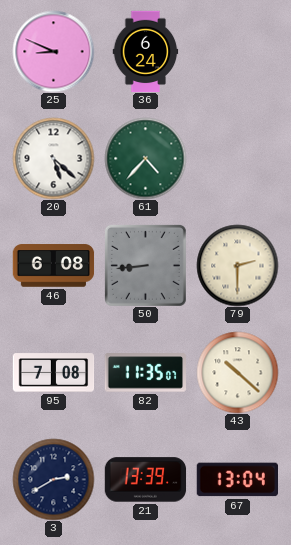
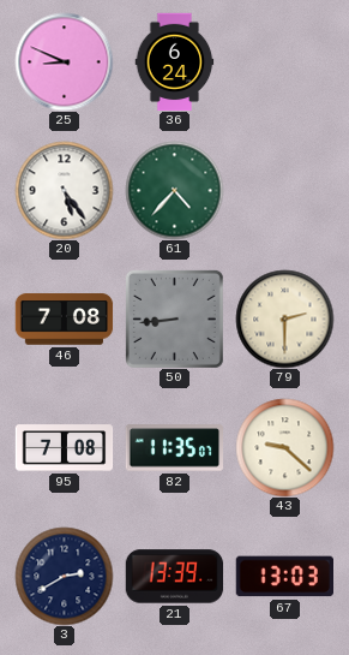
20: 5:22 -> 5:24 (64, 190)
46: 6:08 -> 7:08 (64, 320)
43: 10:22 -> 9:22 (284, 447)
67: 13:04 -> 13:03 (284, 577)
